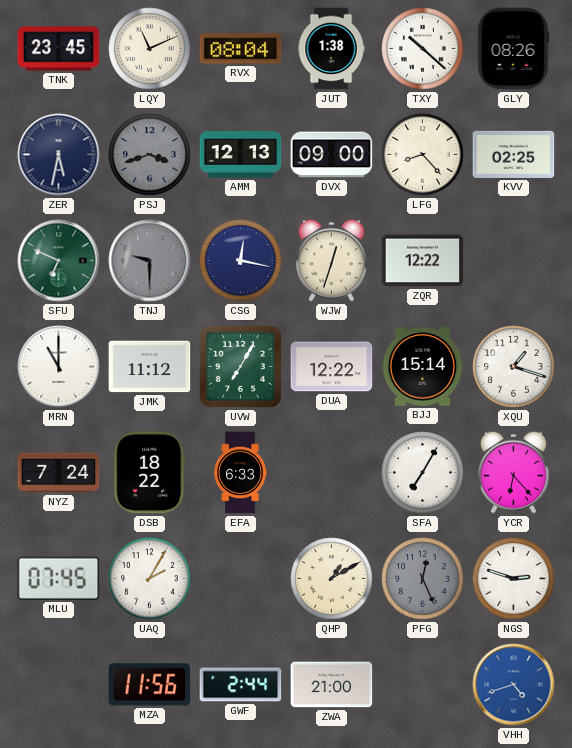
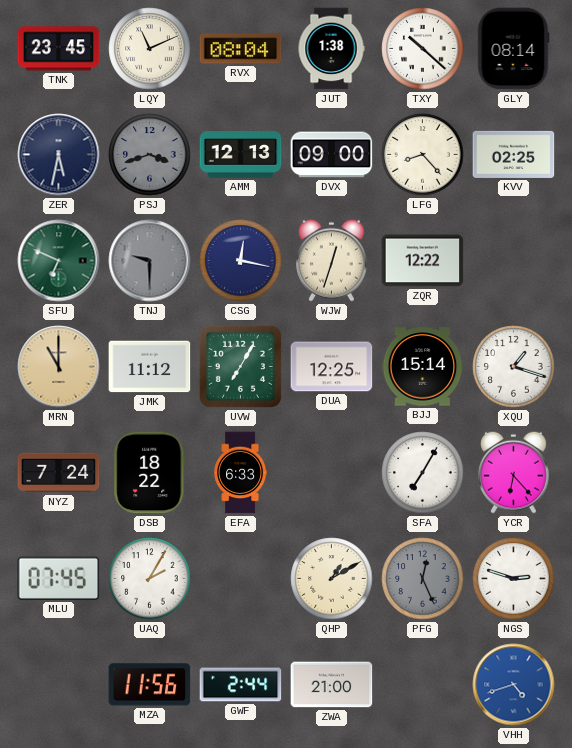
GLY: 08:26 -> 08:14 (513, 49)
MRN dial: white -> champagne (59, 367)
DUA: 12:22 -> 12:25 (332, 367)
